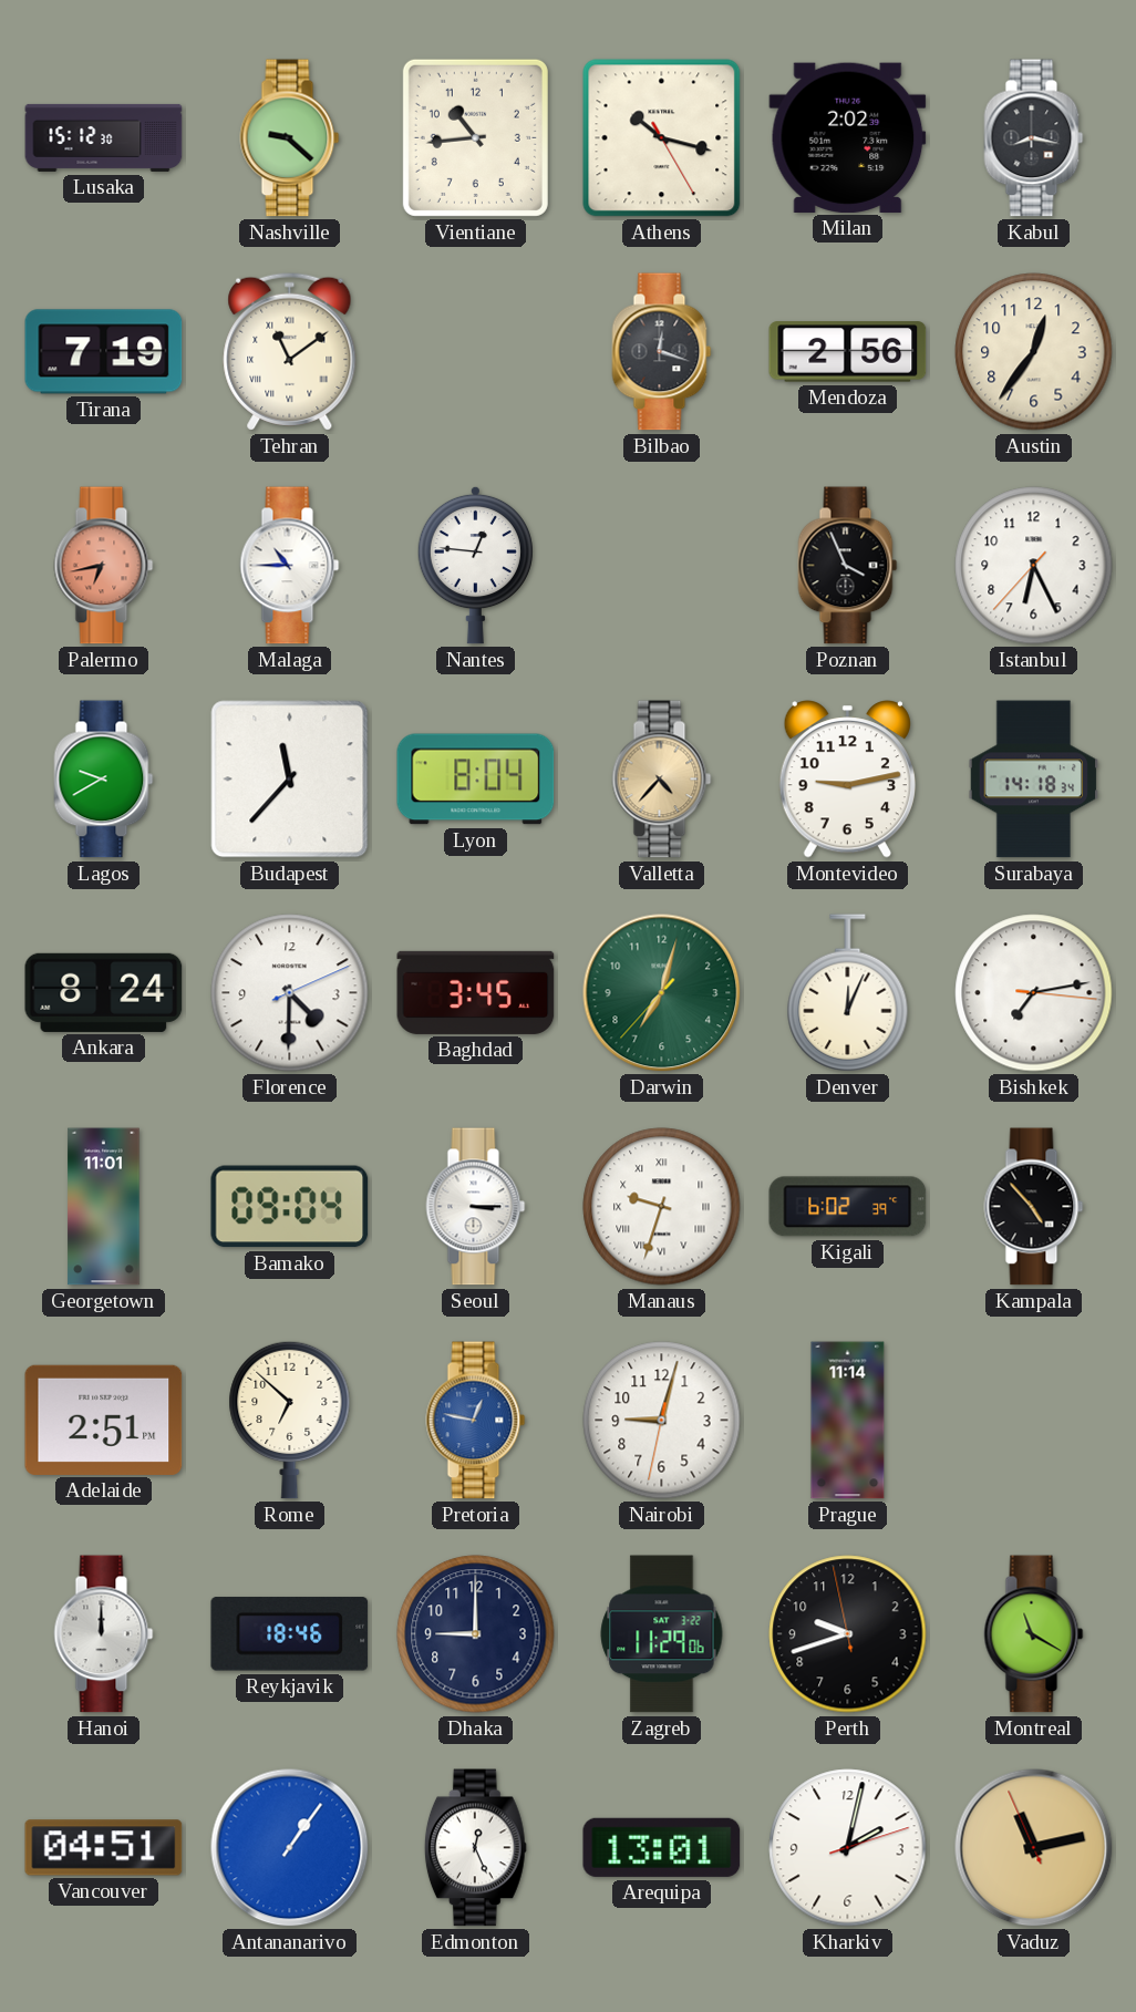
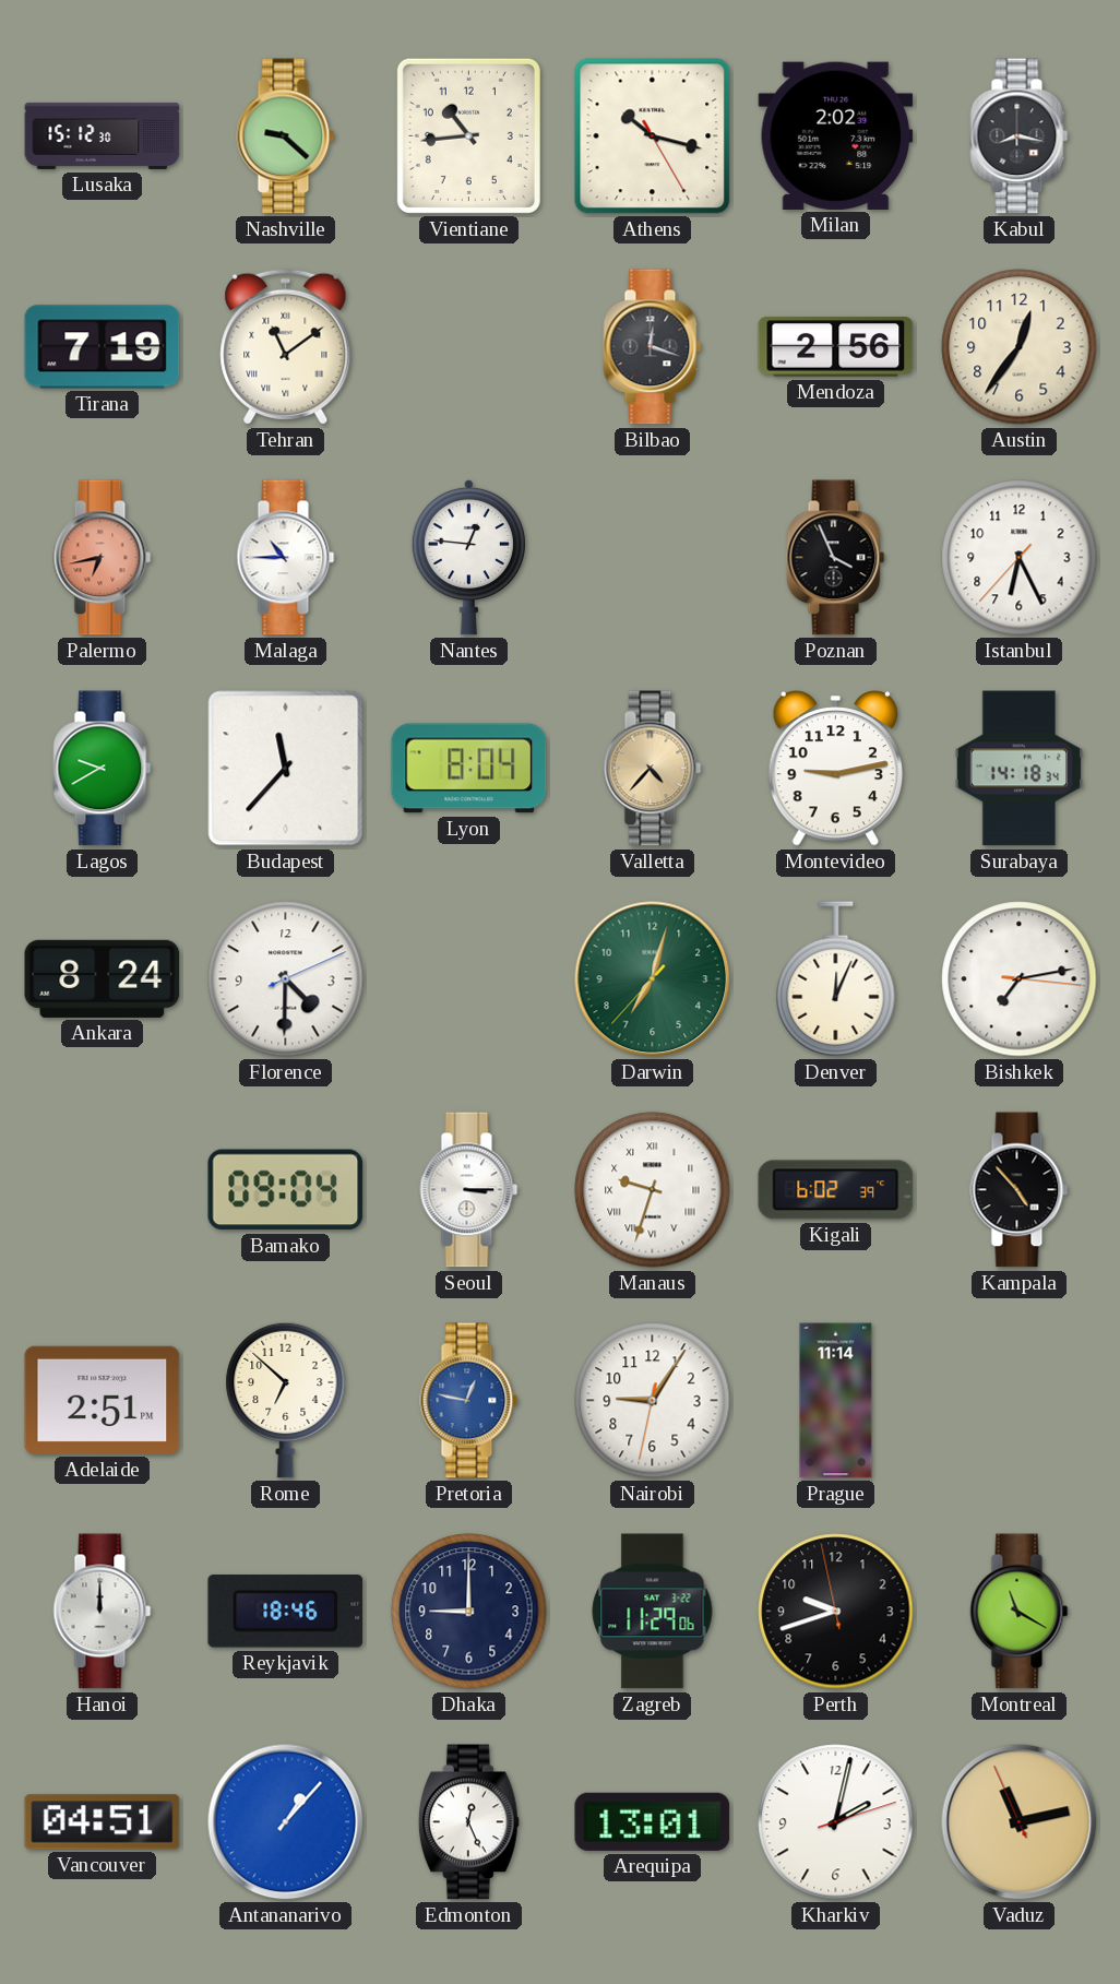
Baghdad: 3:45 -> none (476, 992)
Georgetown: 11:01 -> none (104, 1207)
Nairobi: 9:02 -> 9:05 (653, 1401)
Antananarivo: 1:06 -> 1:07 (286, 1822)
